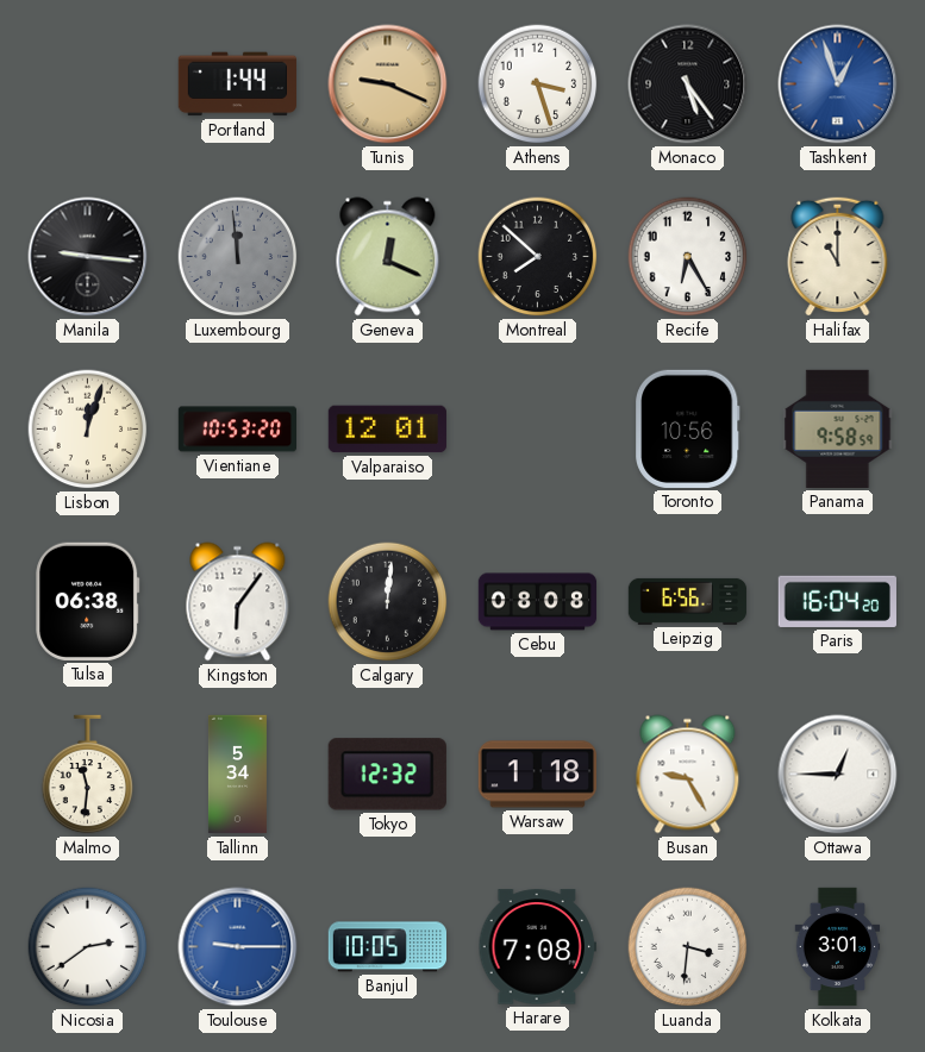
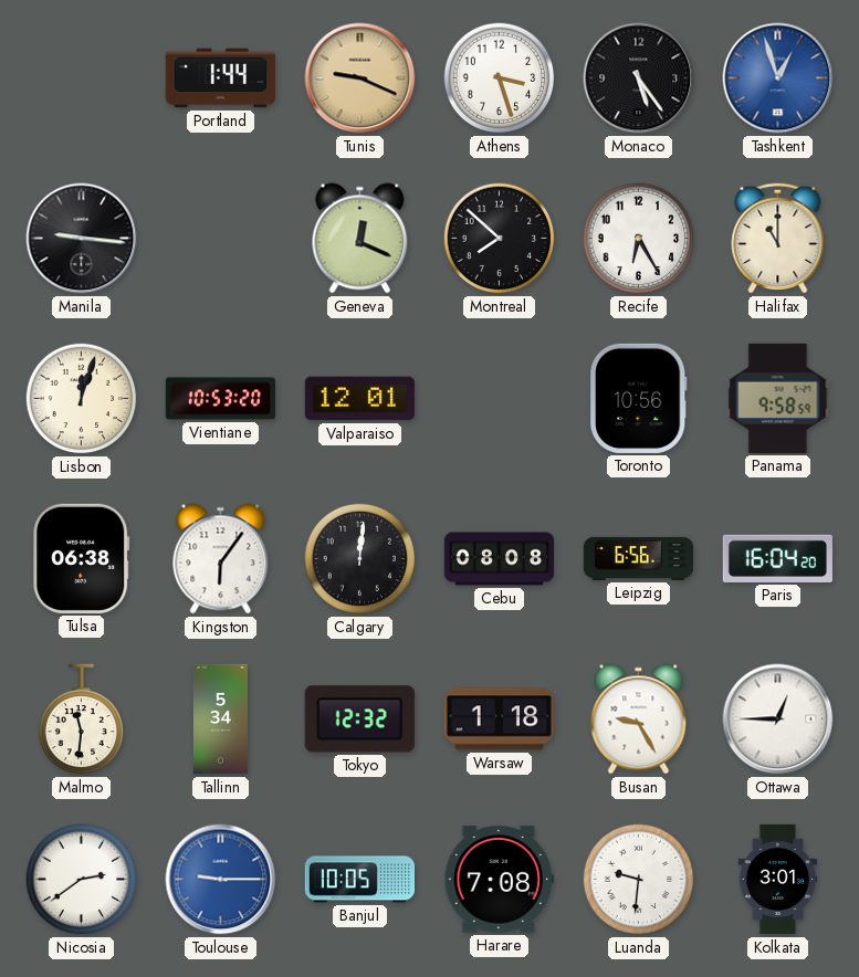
Luxembourg: 11:59 -> none (238, 257)
Luanda: 3:31 -> 9:31 (639, 880)
